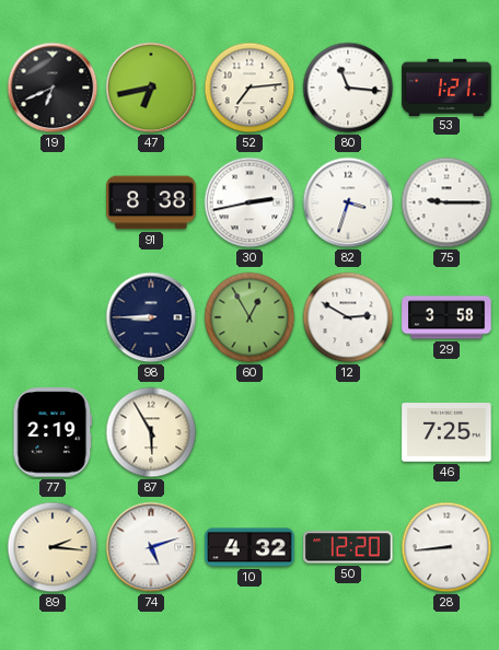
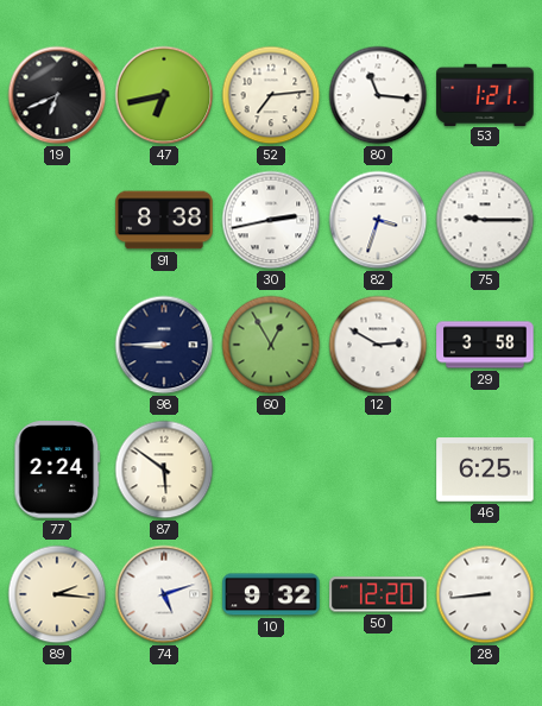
77: 2:19 -> 2:24 (57, 469)
87: 5:55 -> 5:51 (164, 469)
46: 7:25 -> 6:25 (485, 469)
10: 4:32 -> 9:32 (271, 594)
